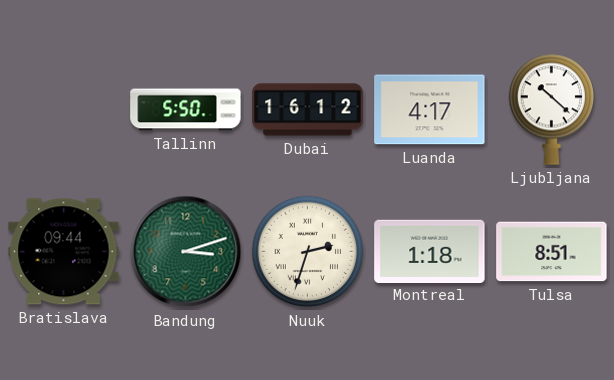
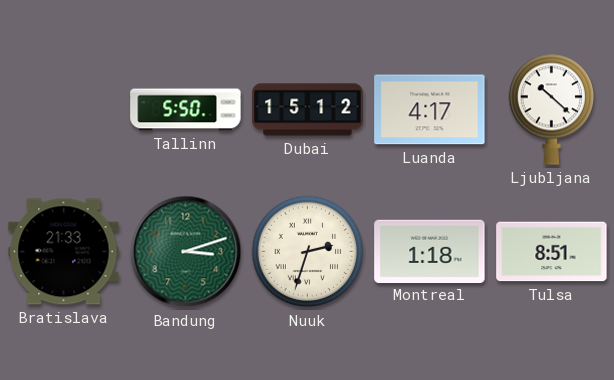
Dubai: 16:12 -> 15:12 (308, 110)
Bratislava: 09:44 -> 21:33 (64, 252)
